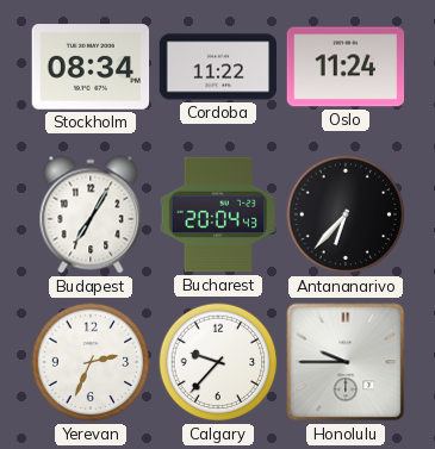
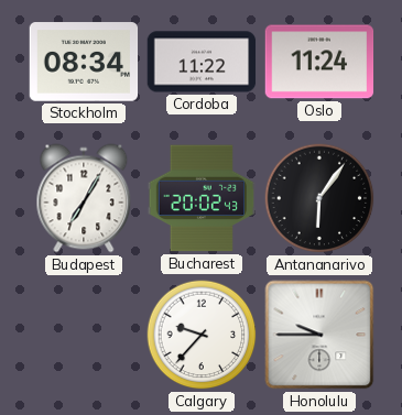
Bucharest: 20:04 -> 20:02 (202, 198)
Antananarivo: 6:37 -> 6:06 (319, 198)
Yerevan: 2:34 -> none (91, 362)
